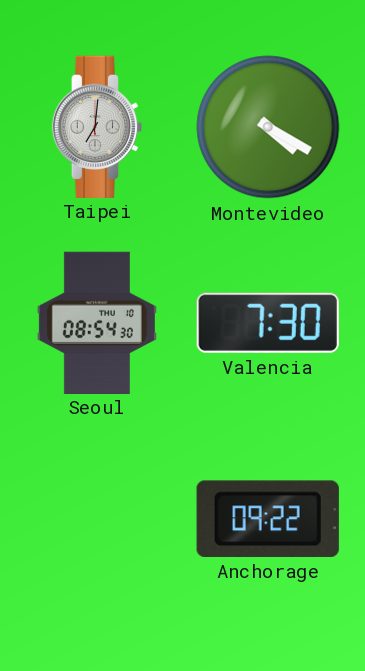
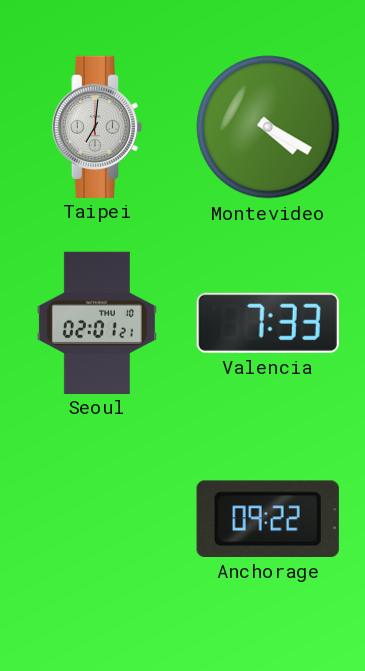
Seoul: 08:54 -> 02:01 (97, 322)
Valencia: 7:30 -> 7:33 (268, 323)
